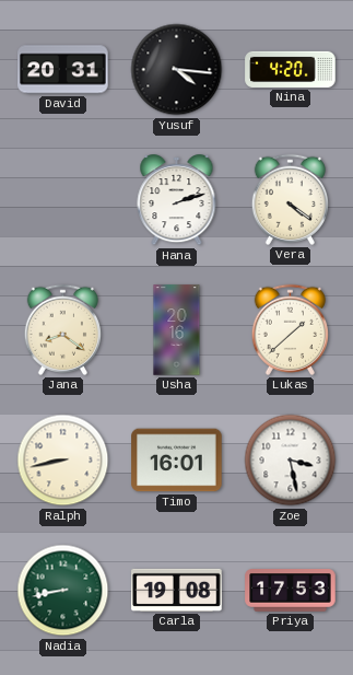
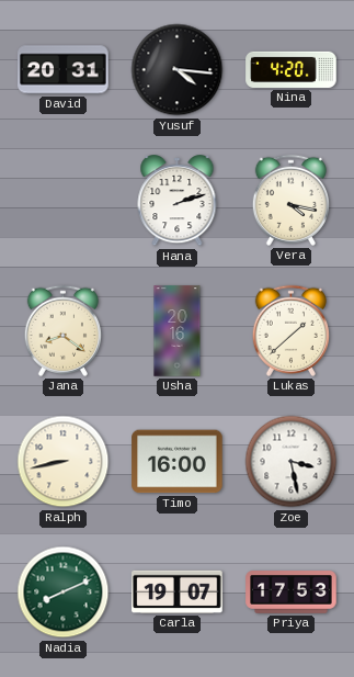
Vera: 4:21 -> 4:17 (290, 200)
Timo: 16:01 -> 16:00 (178, 462)
Nadia: 8:43 -> 8:11 (64, 593)
Carla: 19:08 -> 19:07 (178, 591)
